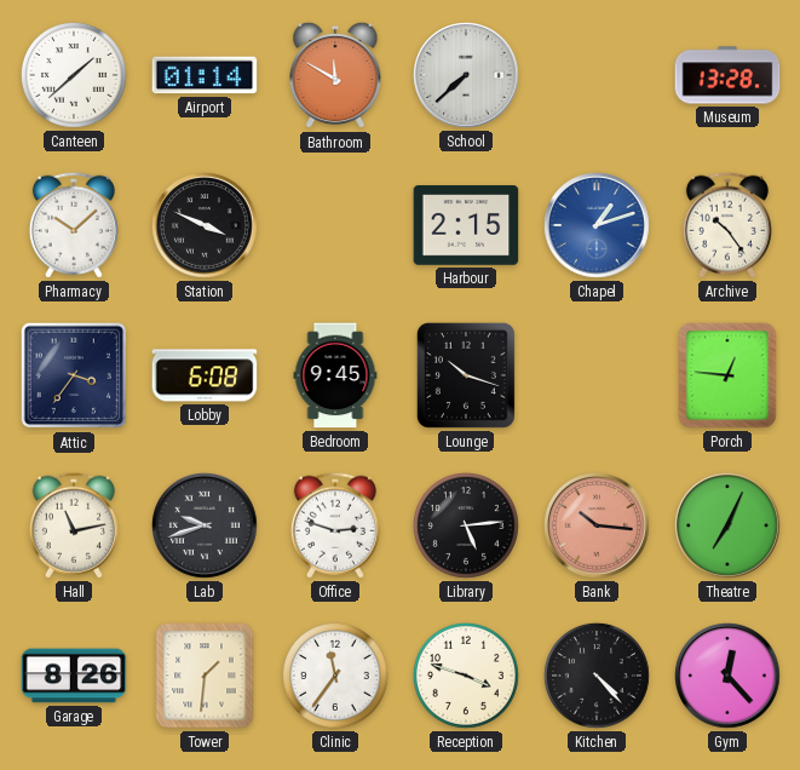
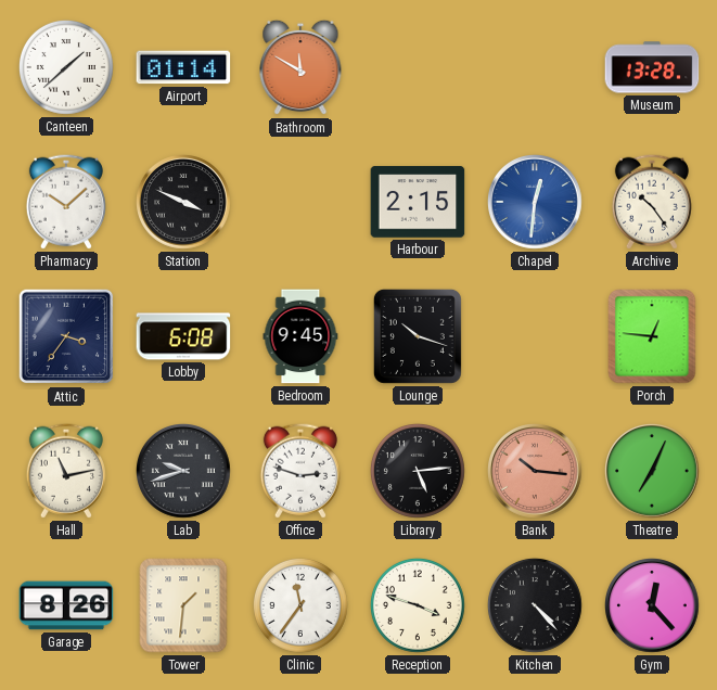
School: 7:38 -> none (467, 76)
Chapel: 1:12 -> 12:31 (536, 203)
